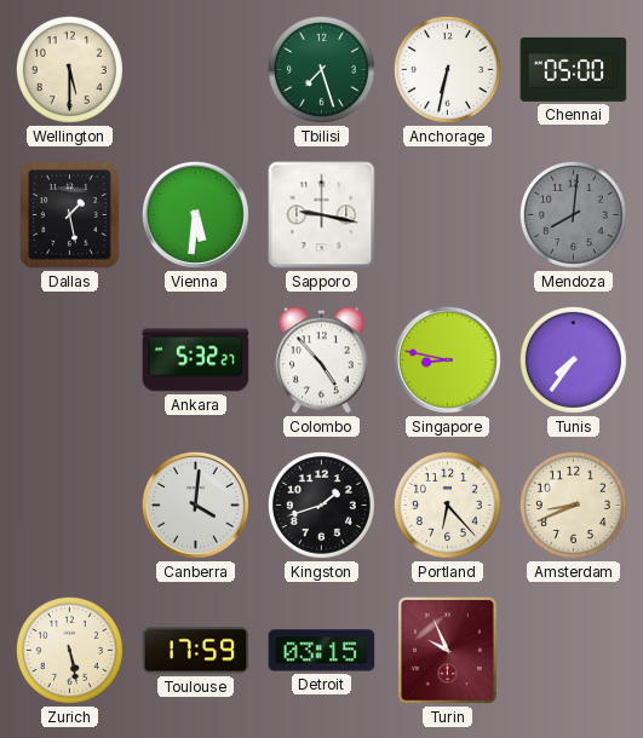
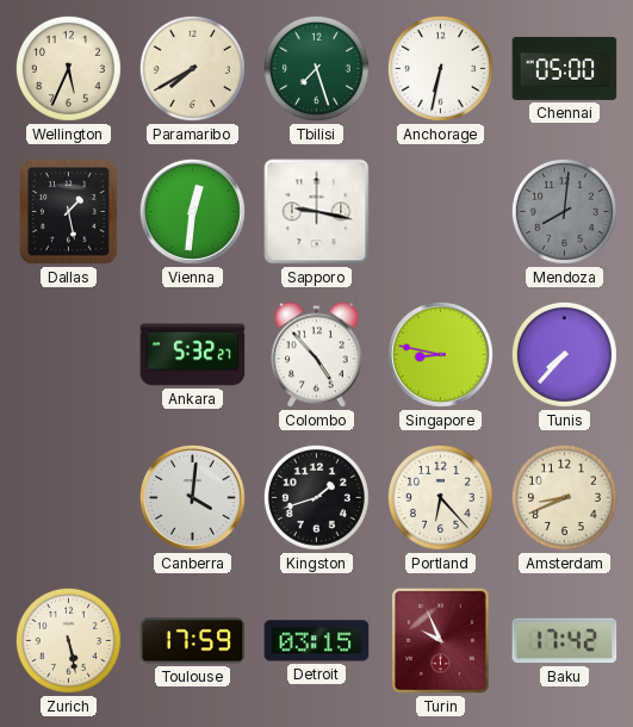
Wellington: 5:30 -> 5:34 (68, 68)
Paramaribo: none -> 7:40 (192, 68)
Vienna: 5:31 -> 12:31 (192, 211)
Tunis: 7:36 -> 7:37 (564, 354)
Baku: none -> 17:42 (565, 641)
